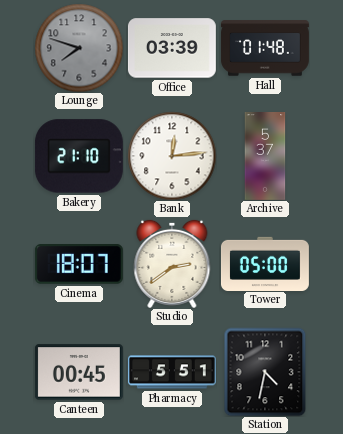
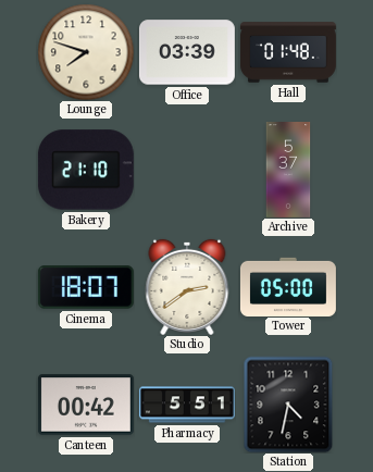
Lounge dial: grey -> cream (86, 52)
Bank: 12:14 -> none (172, 156)
Canteen: 00:45 -> 00:42 (86, 405)
